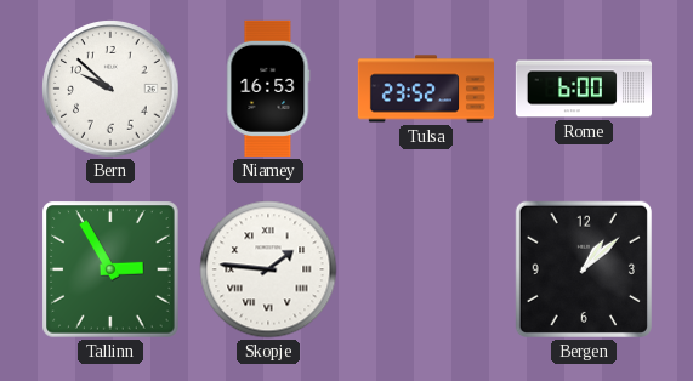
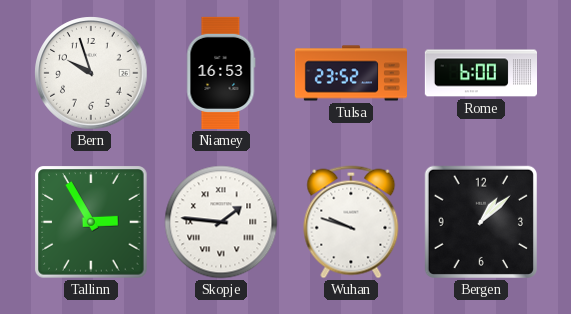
Bern: 9:52 -> 9:57 (91, 73)
Wuhan: none -> 9:48 (351, 222)
